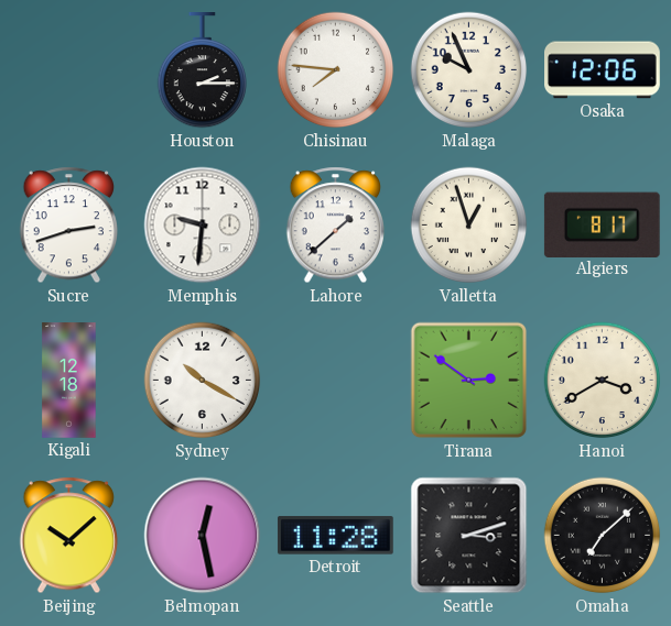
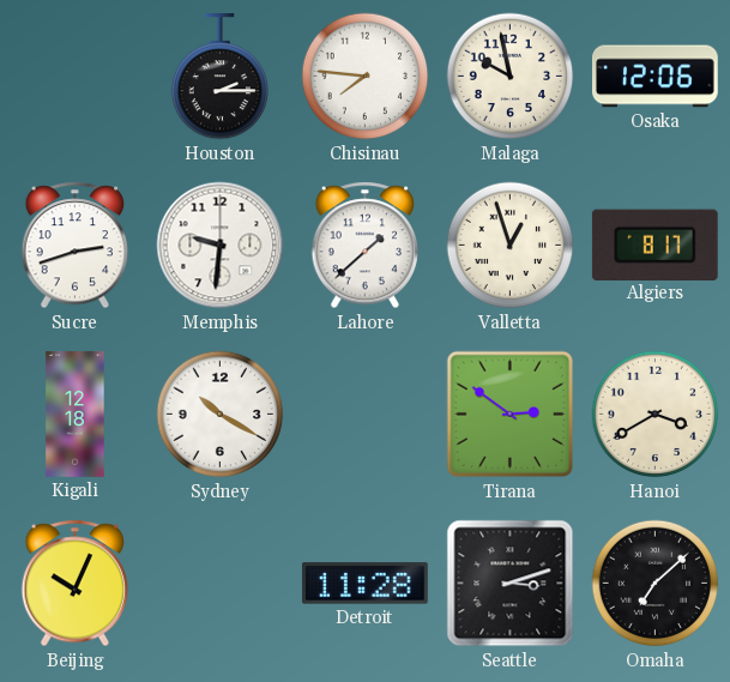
Malaga: 9:56 -> 9:58 (511, 77)
Beijing: 10:08 -> 10:04 (76, 584)
Belmopan: 12:28 -> none (203, 536)
